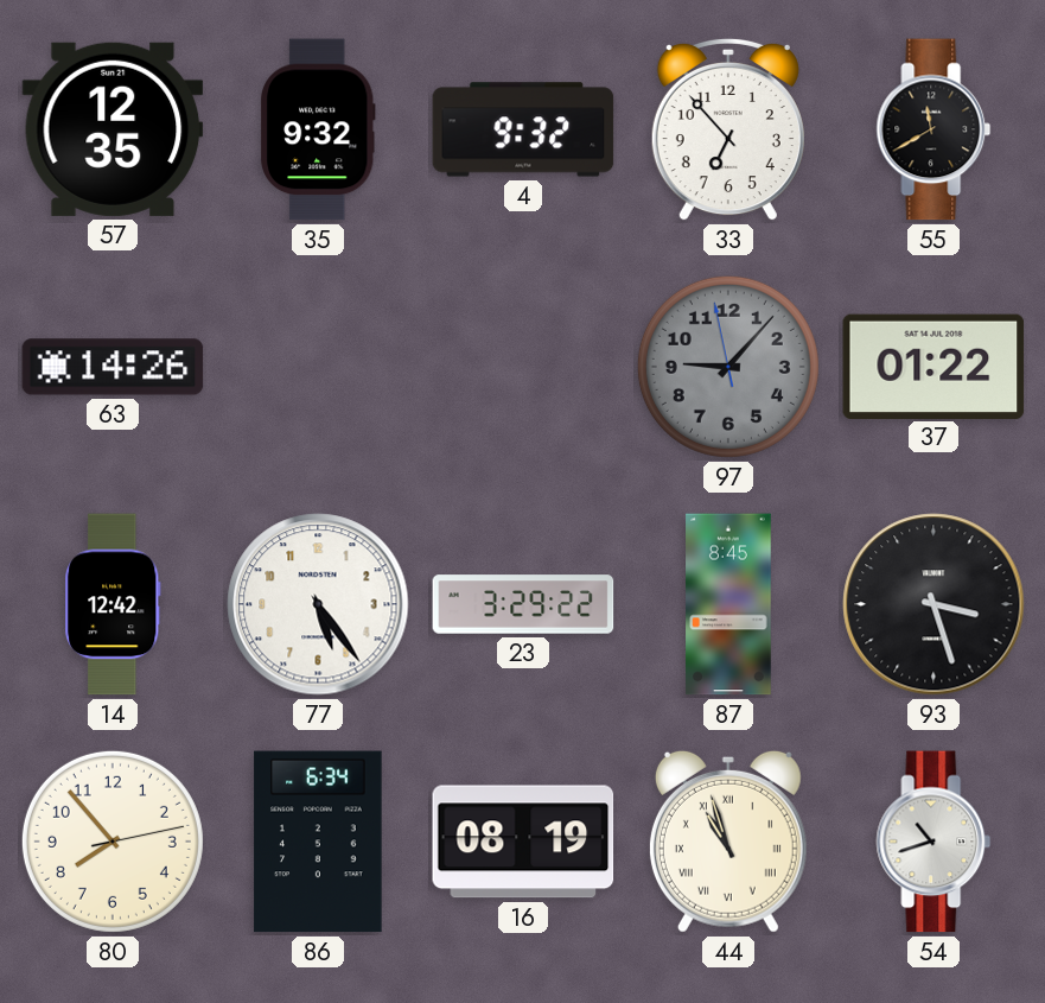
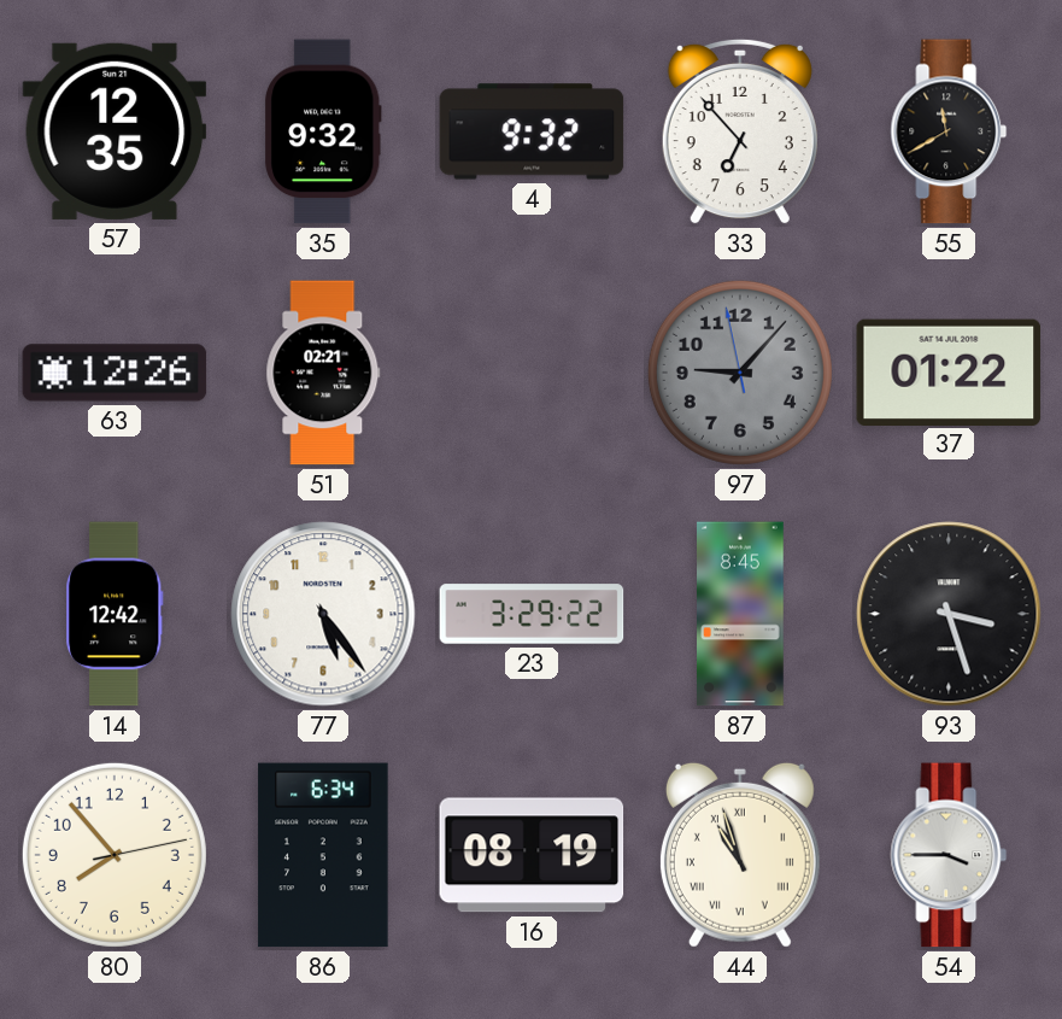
63: 14:26 -> 12:26 (115, 373)
51: none -> 02:21 (323, 373)
54: 10:42 -> 3:45 (949, 855)
